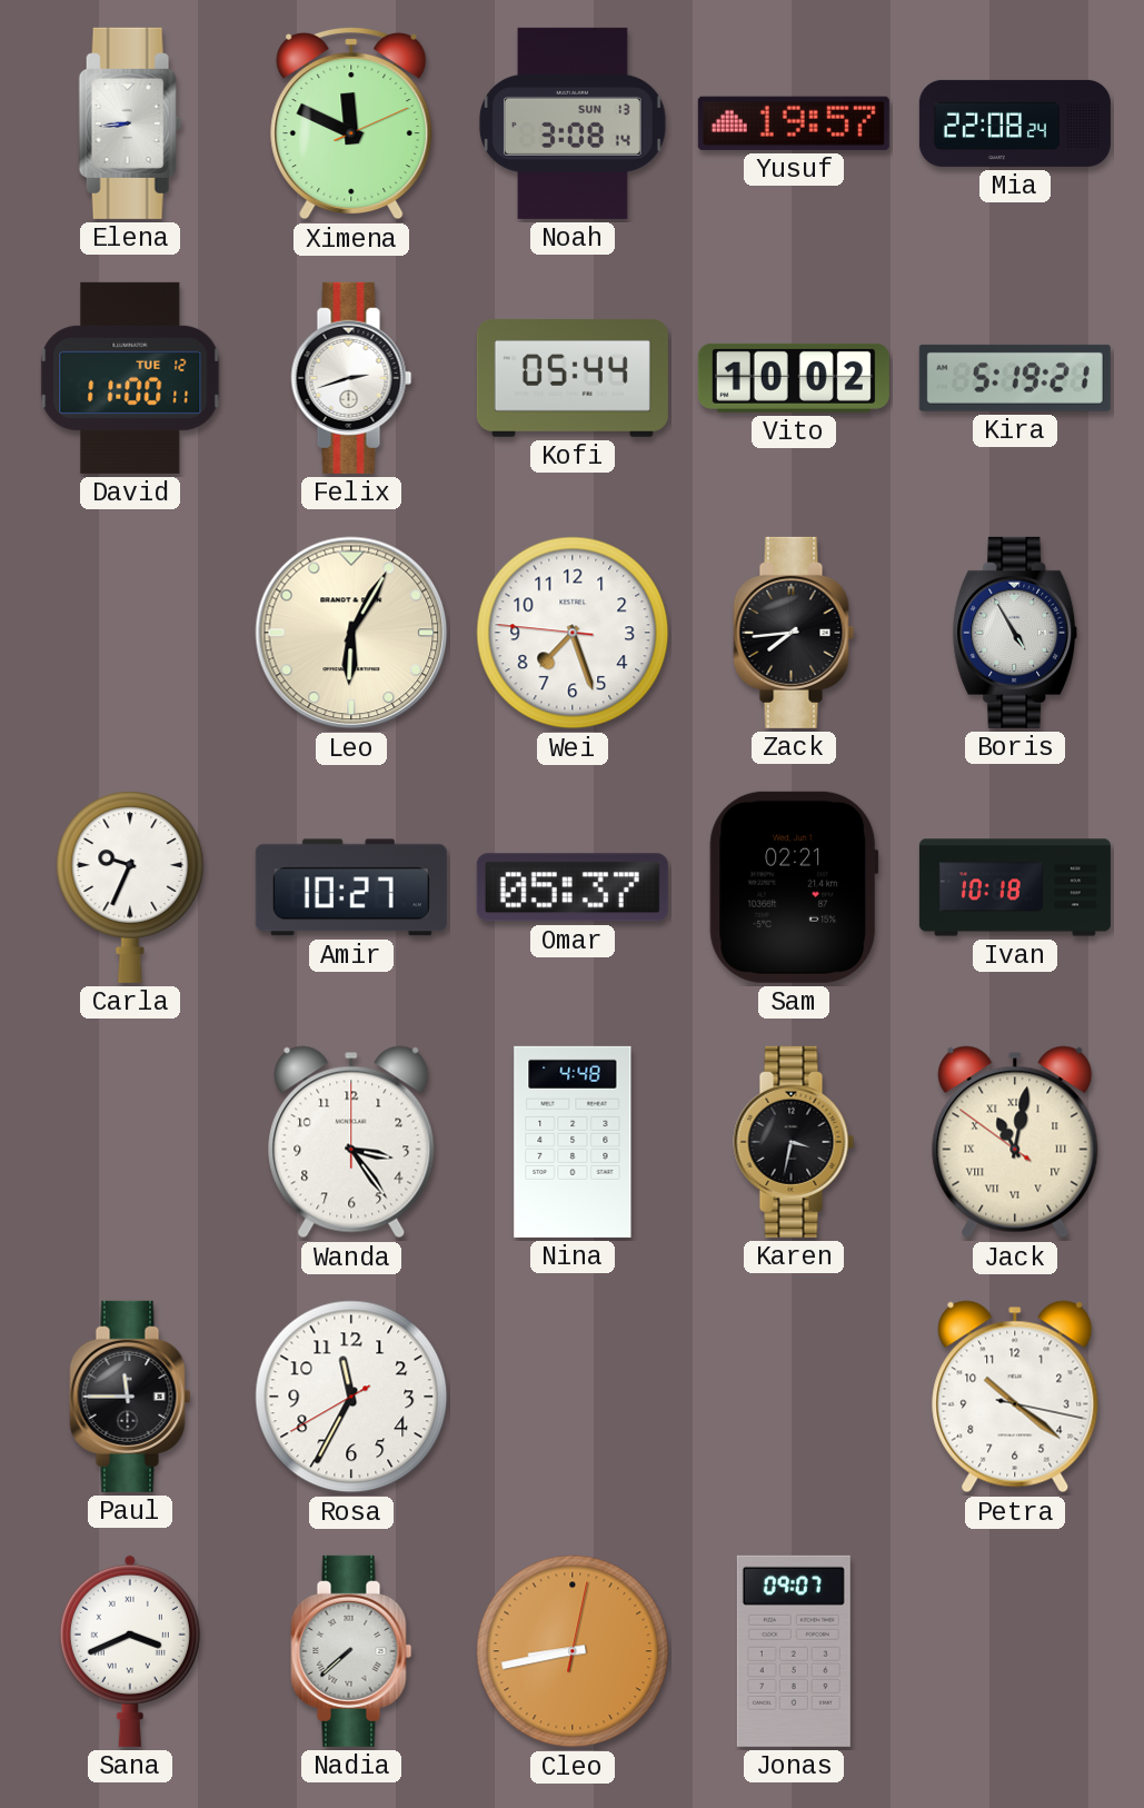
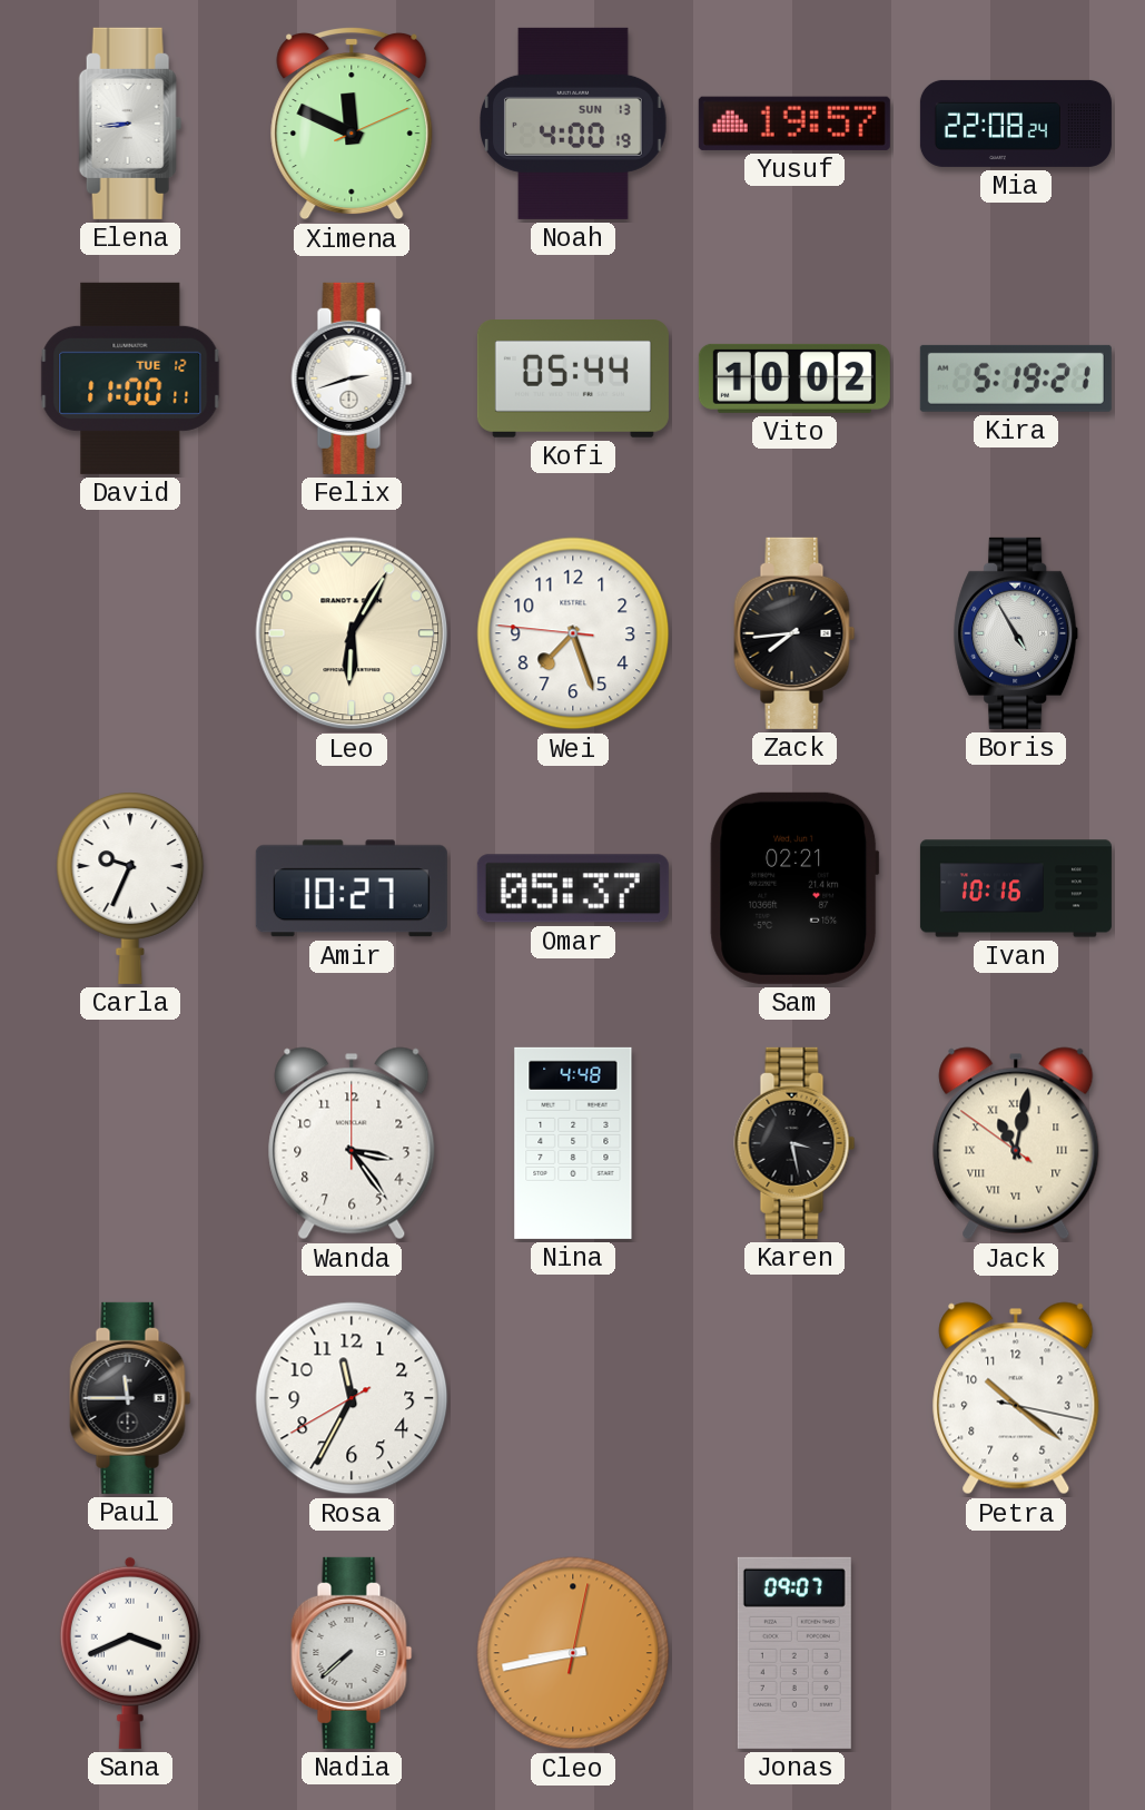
Noah: 3:08 -> 4:00 (574, 124)
Ivan: 10:18 -> 10:16 (1016, 888)
Karen: 3:32 -> 3:28 (794, 1143)
